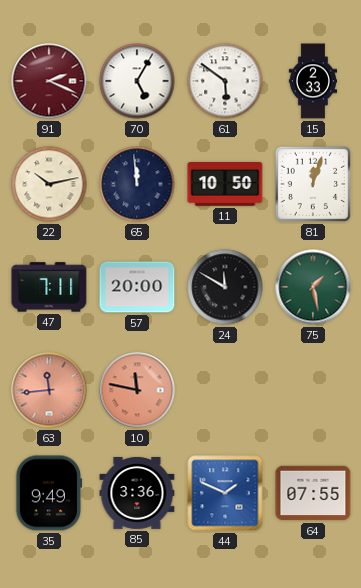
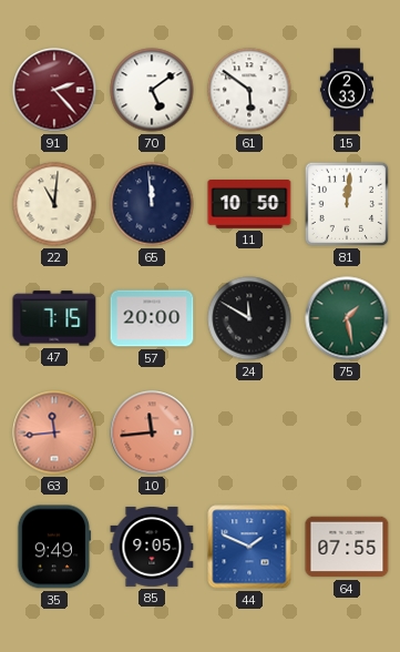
91: 2:19 -> 2:23 (54, 90)
70: 5:05 -> 5:09 (152, 90)
22: 10:13 -> 11:01 (54, 204)
81: 12:03 -> 12:01 (347, 204)
47: 7:11 -> 7:15 (54, 318)
10: 11:47 -> 11:44 (152, 432)
85: 3:36 -> 9:05 (152, 547)
